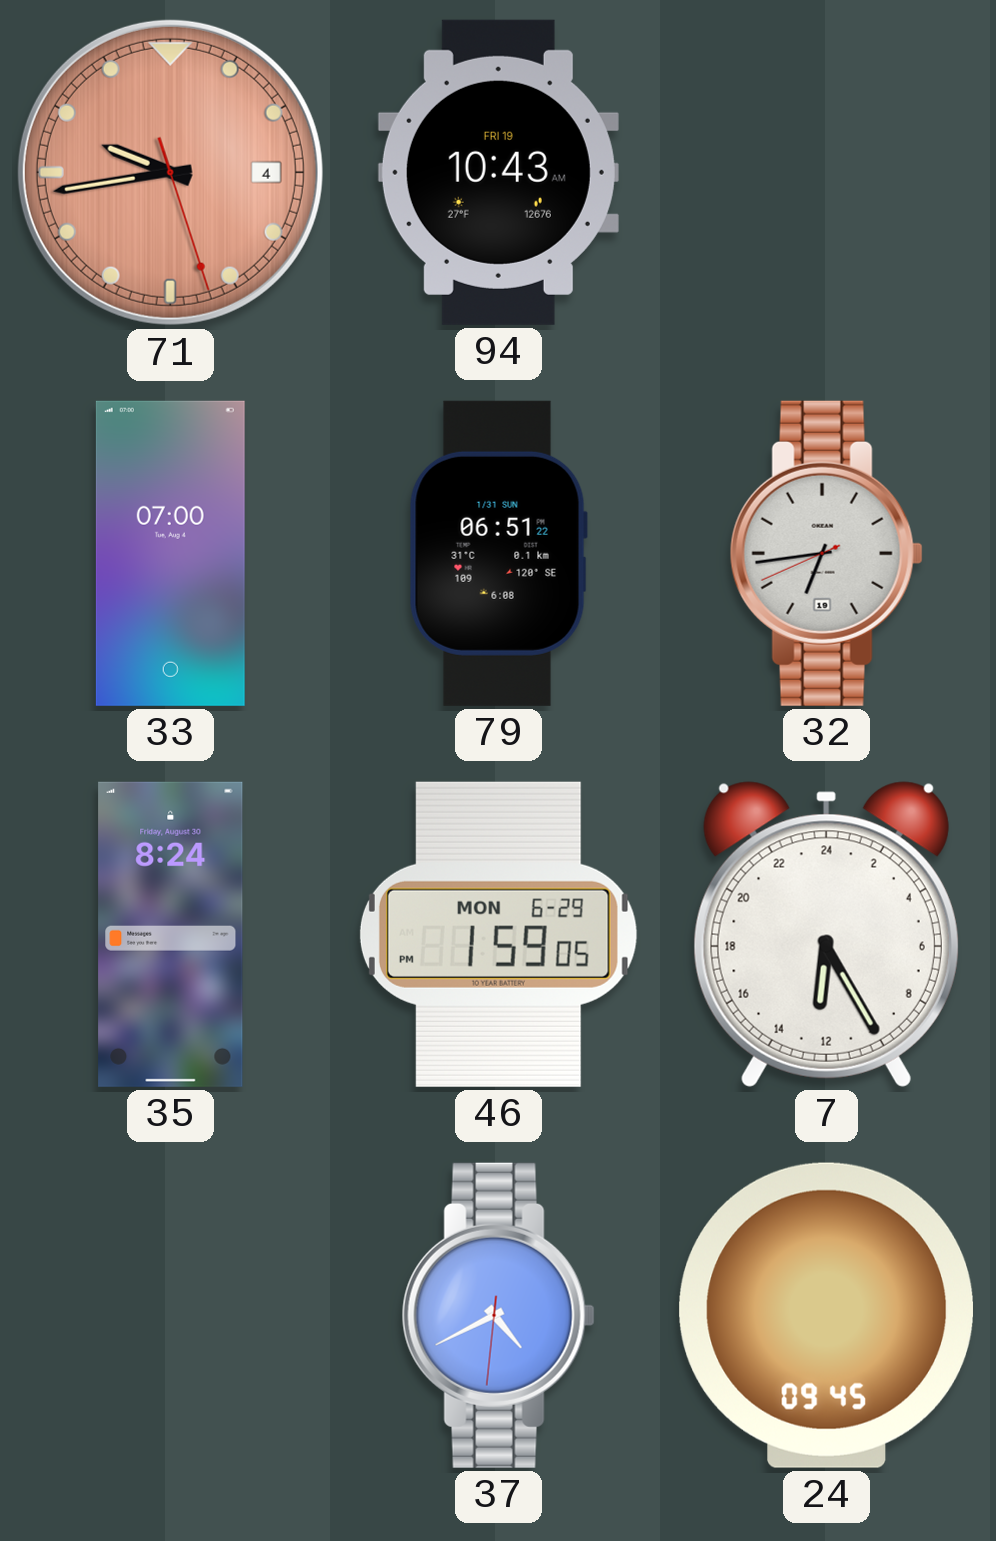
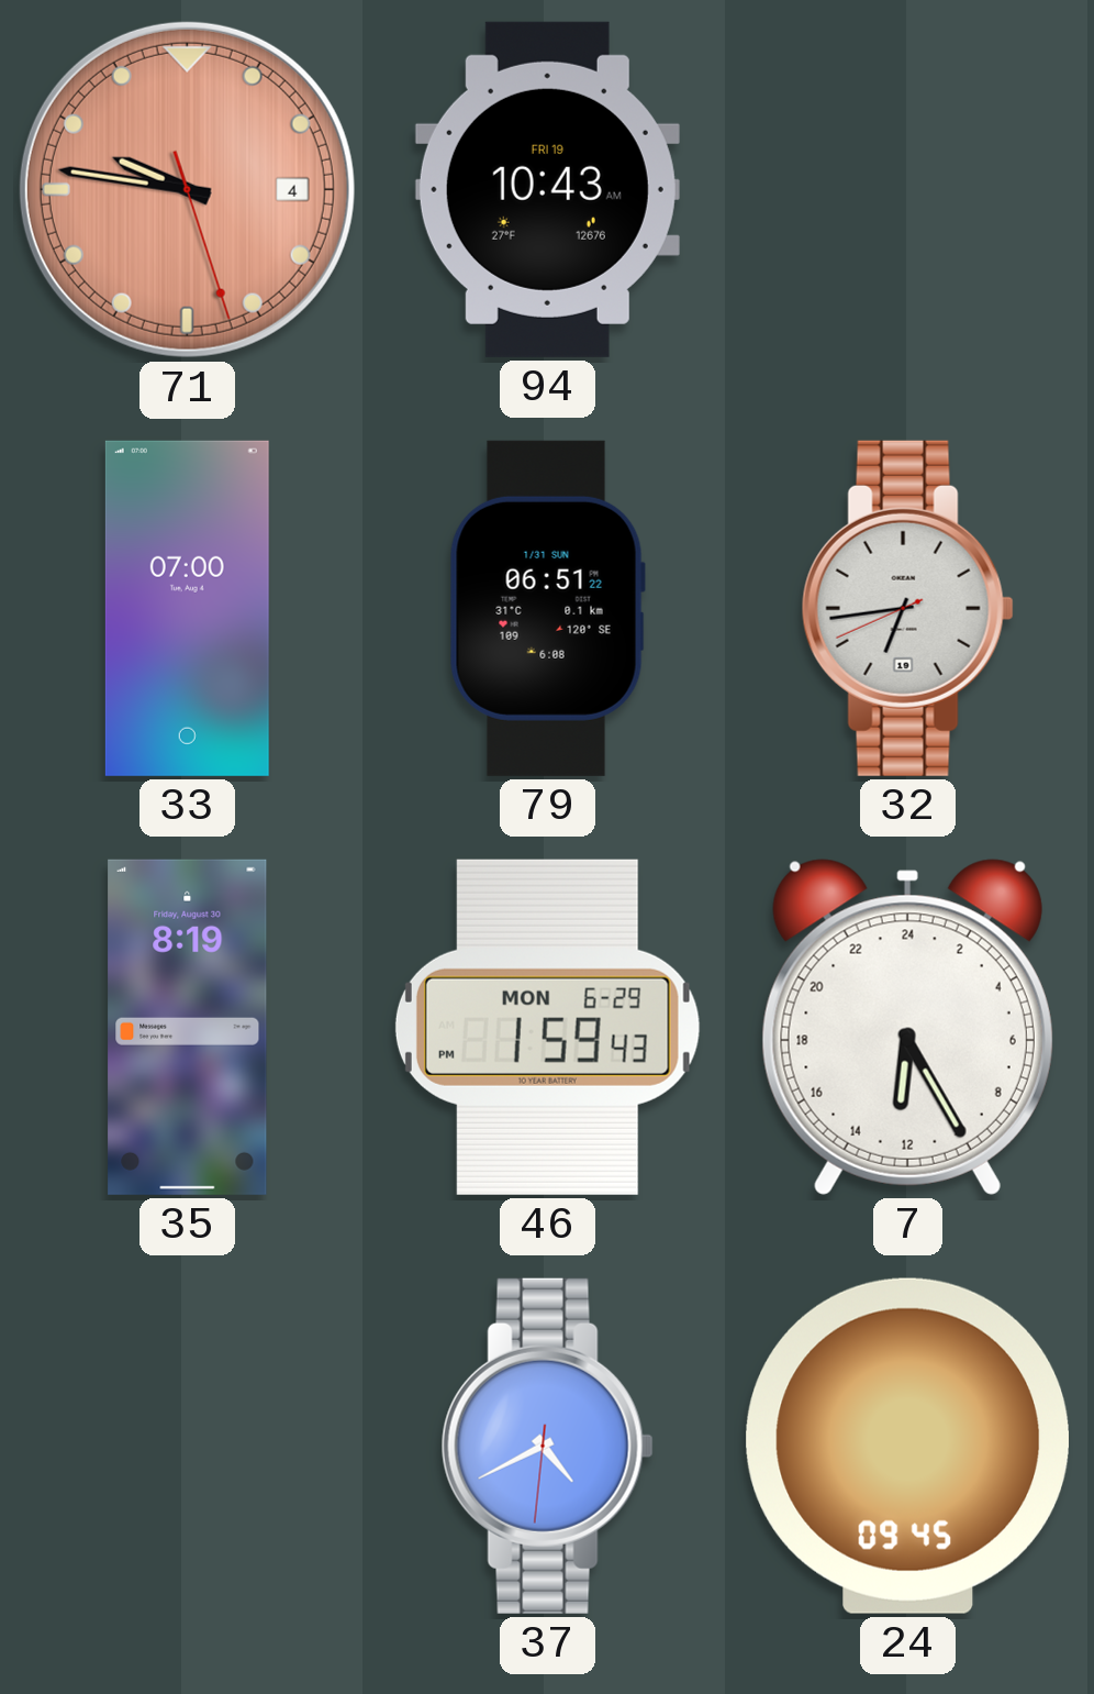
71: 9:43 -> 9:46 (187, 189)
35: 8:24 -> 8:19 (188, 1027)
46: 1:59:05 PM -> 1:59:43 PM (547, 1027)
